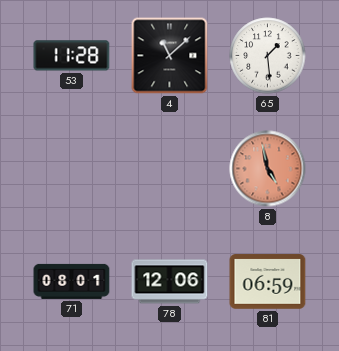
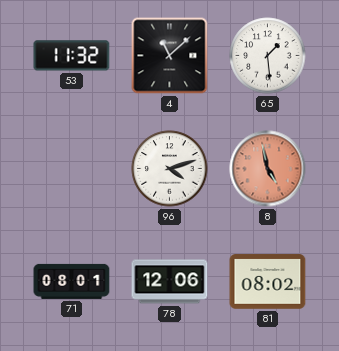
53: 11:28 -> 11:32 (72, 56)
96: none -> 4:12 (170, 169)
81: 06:59 -> 08:02 (268, 282)
